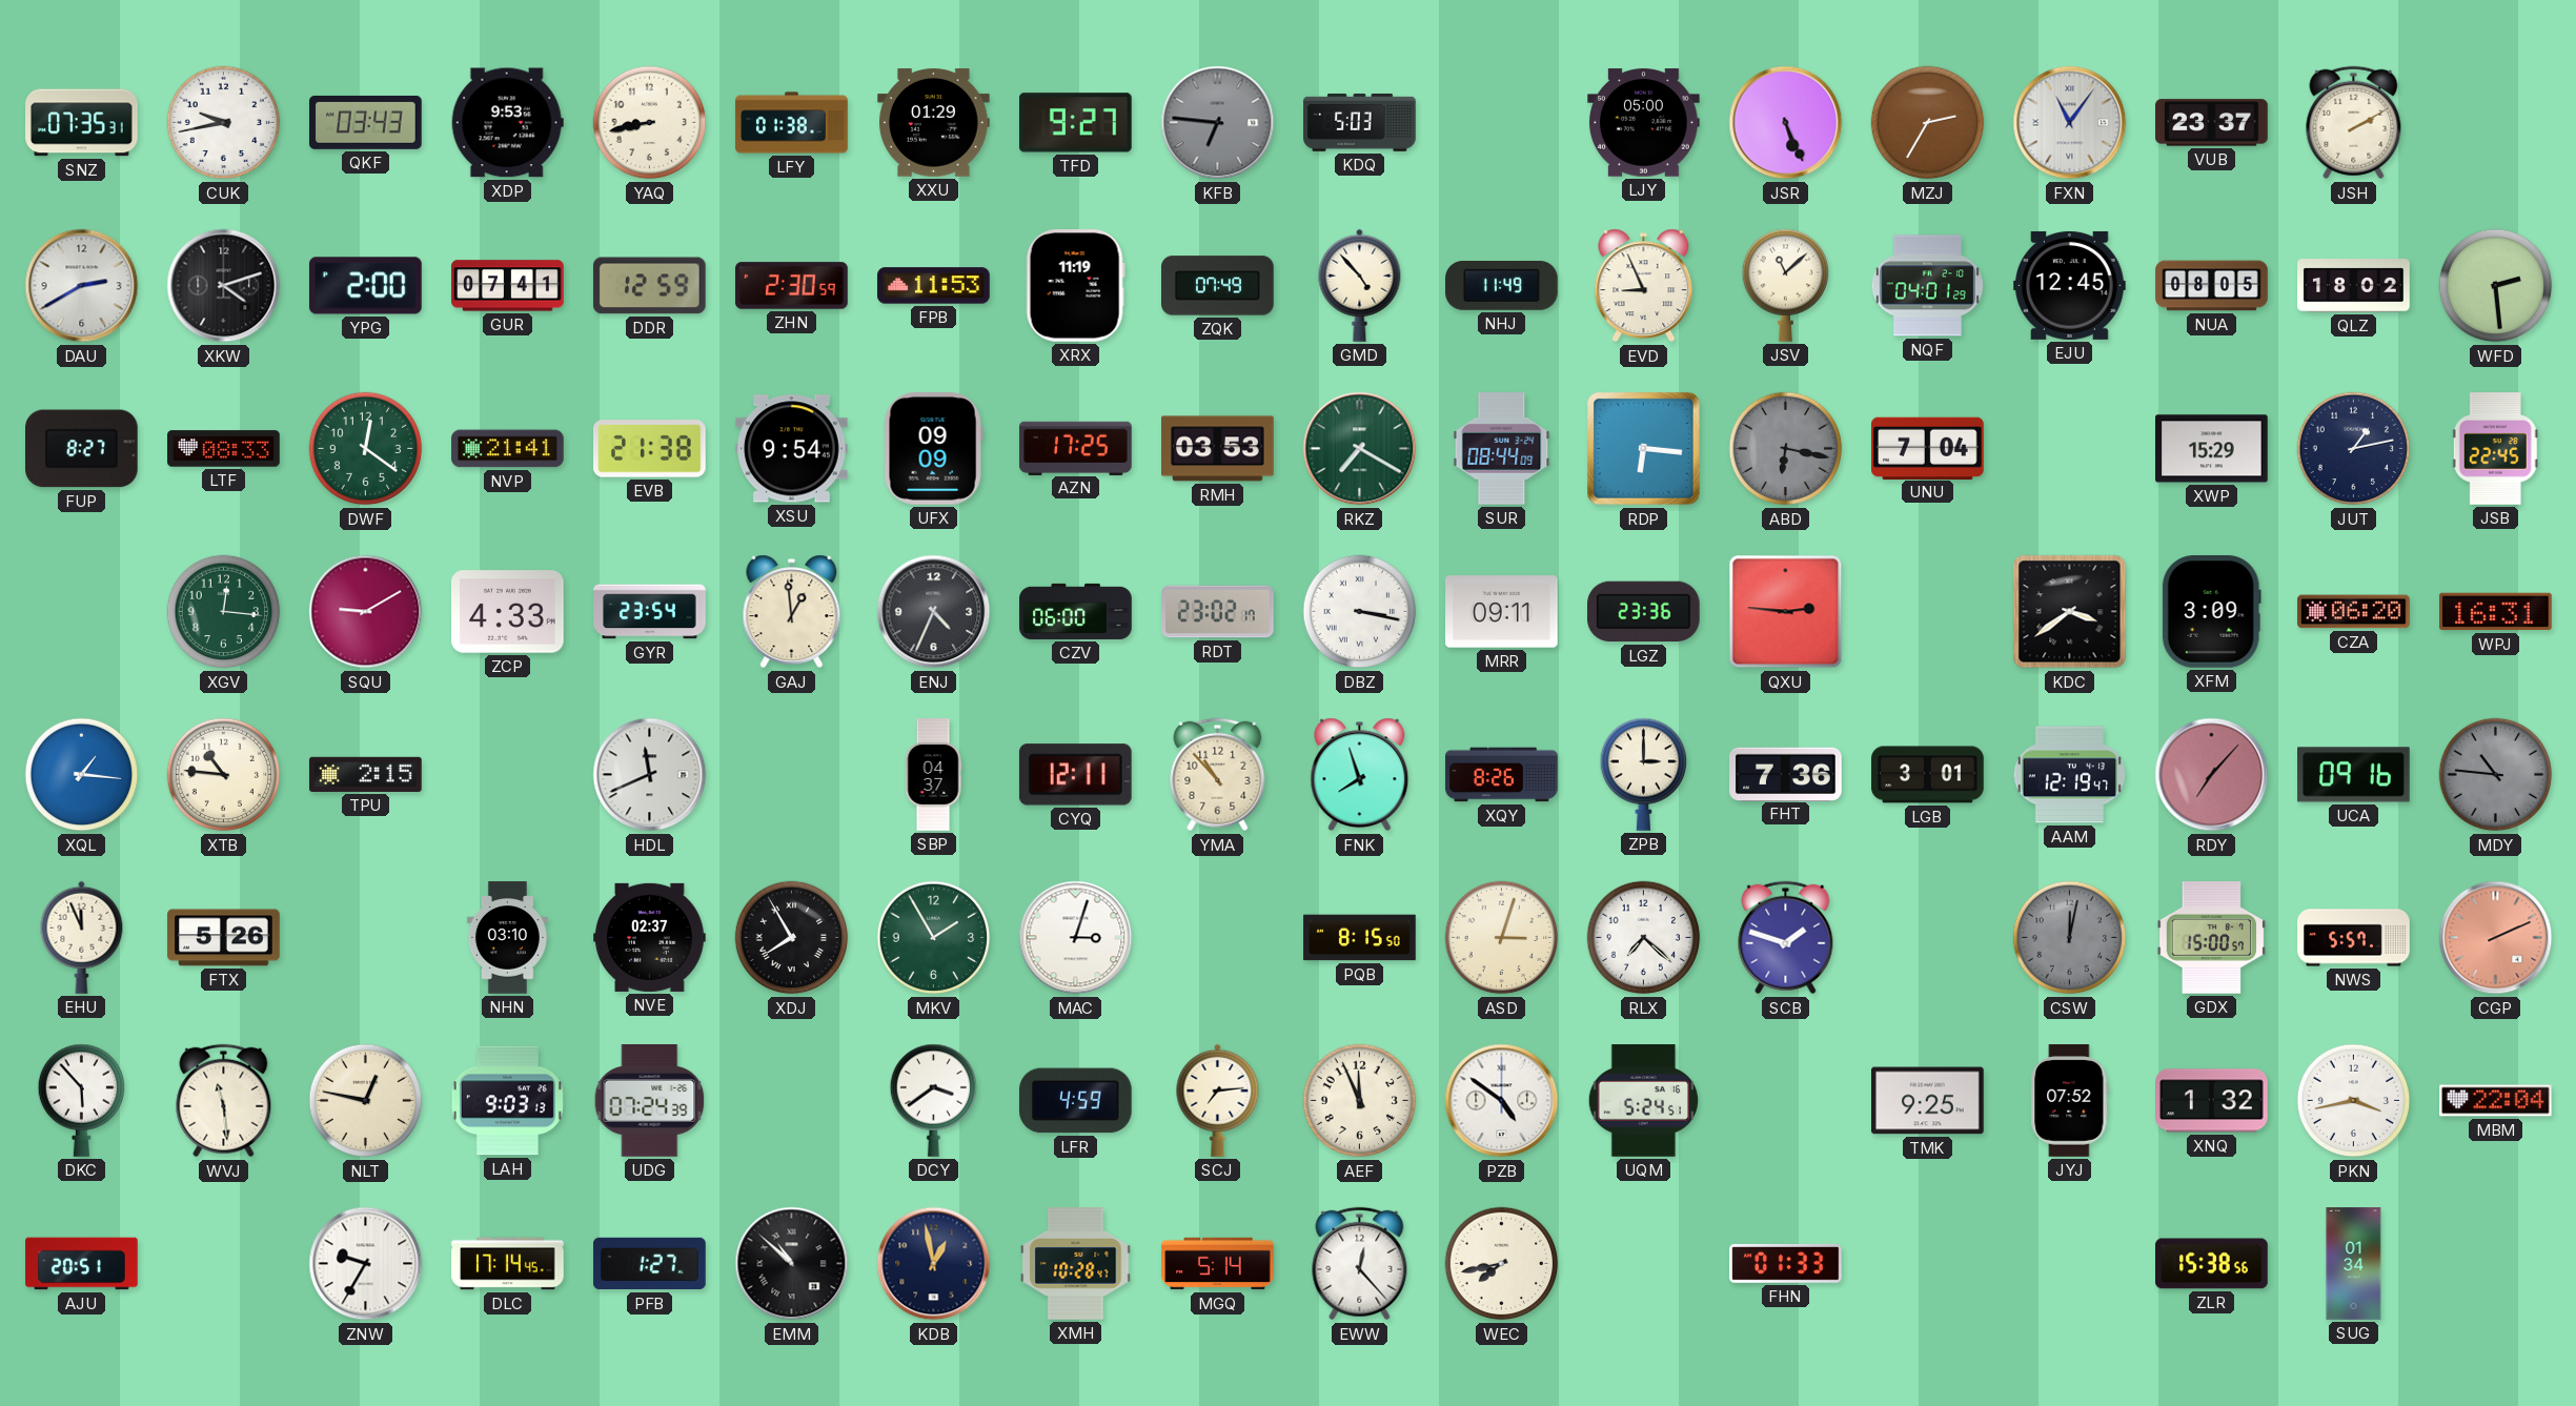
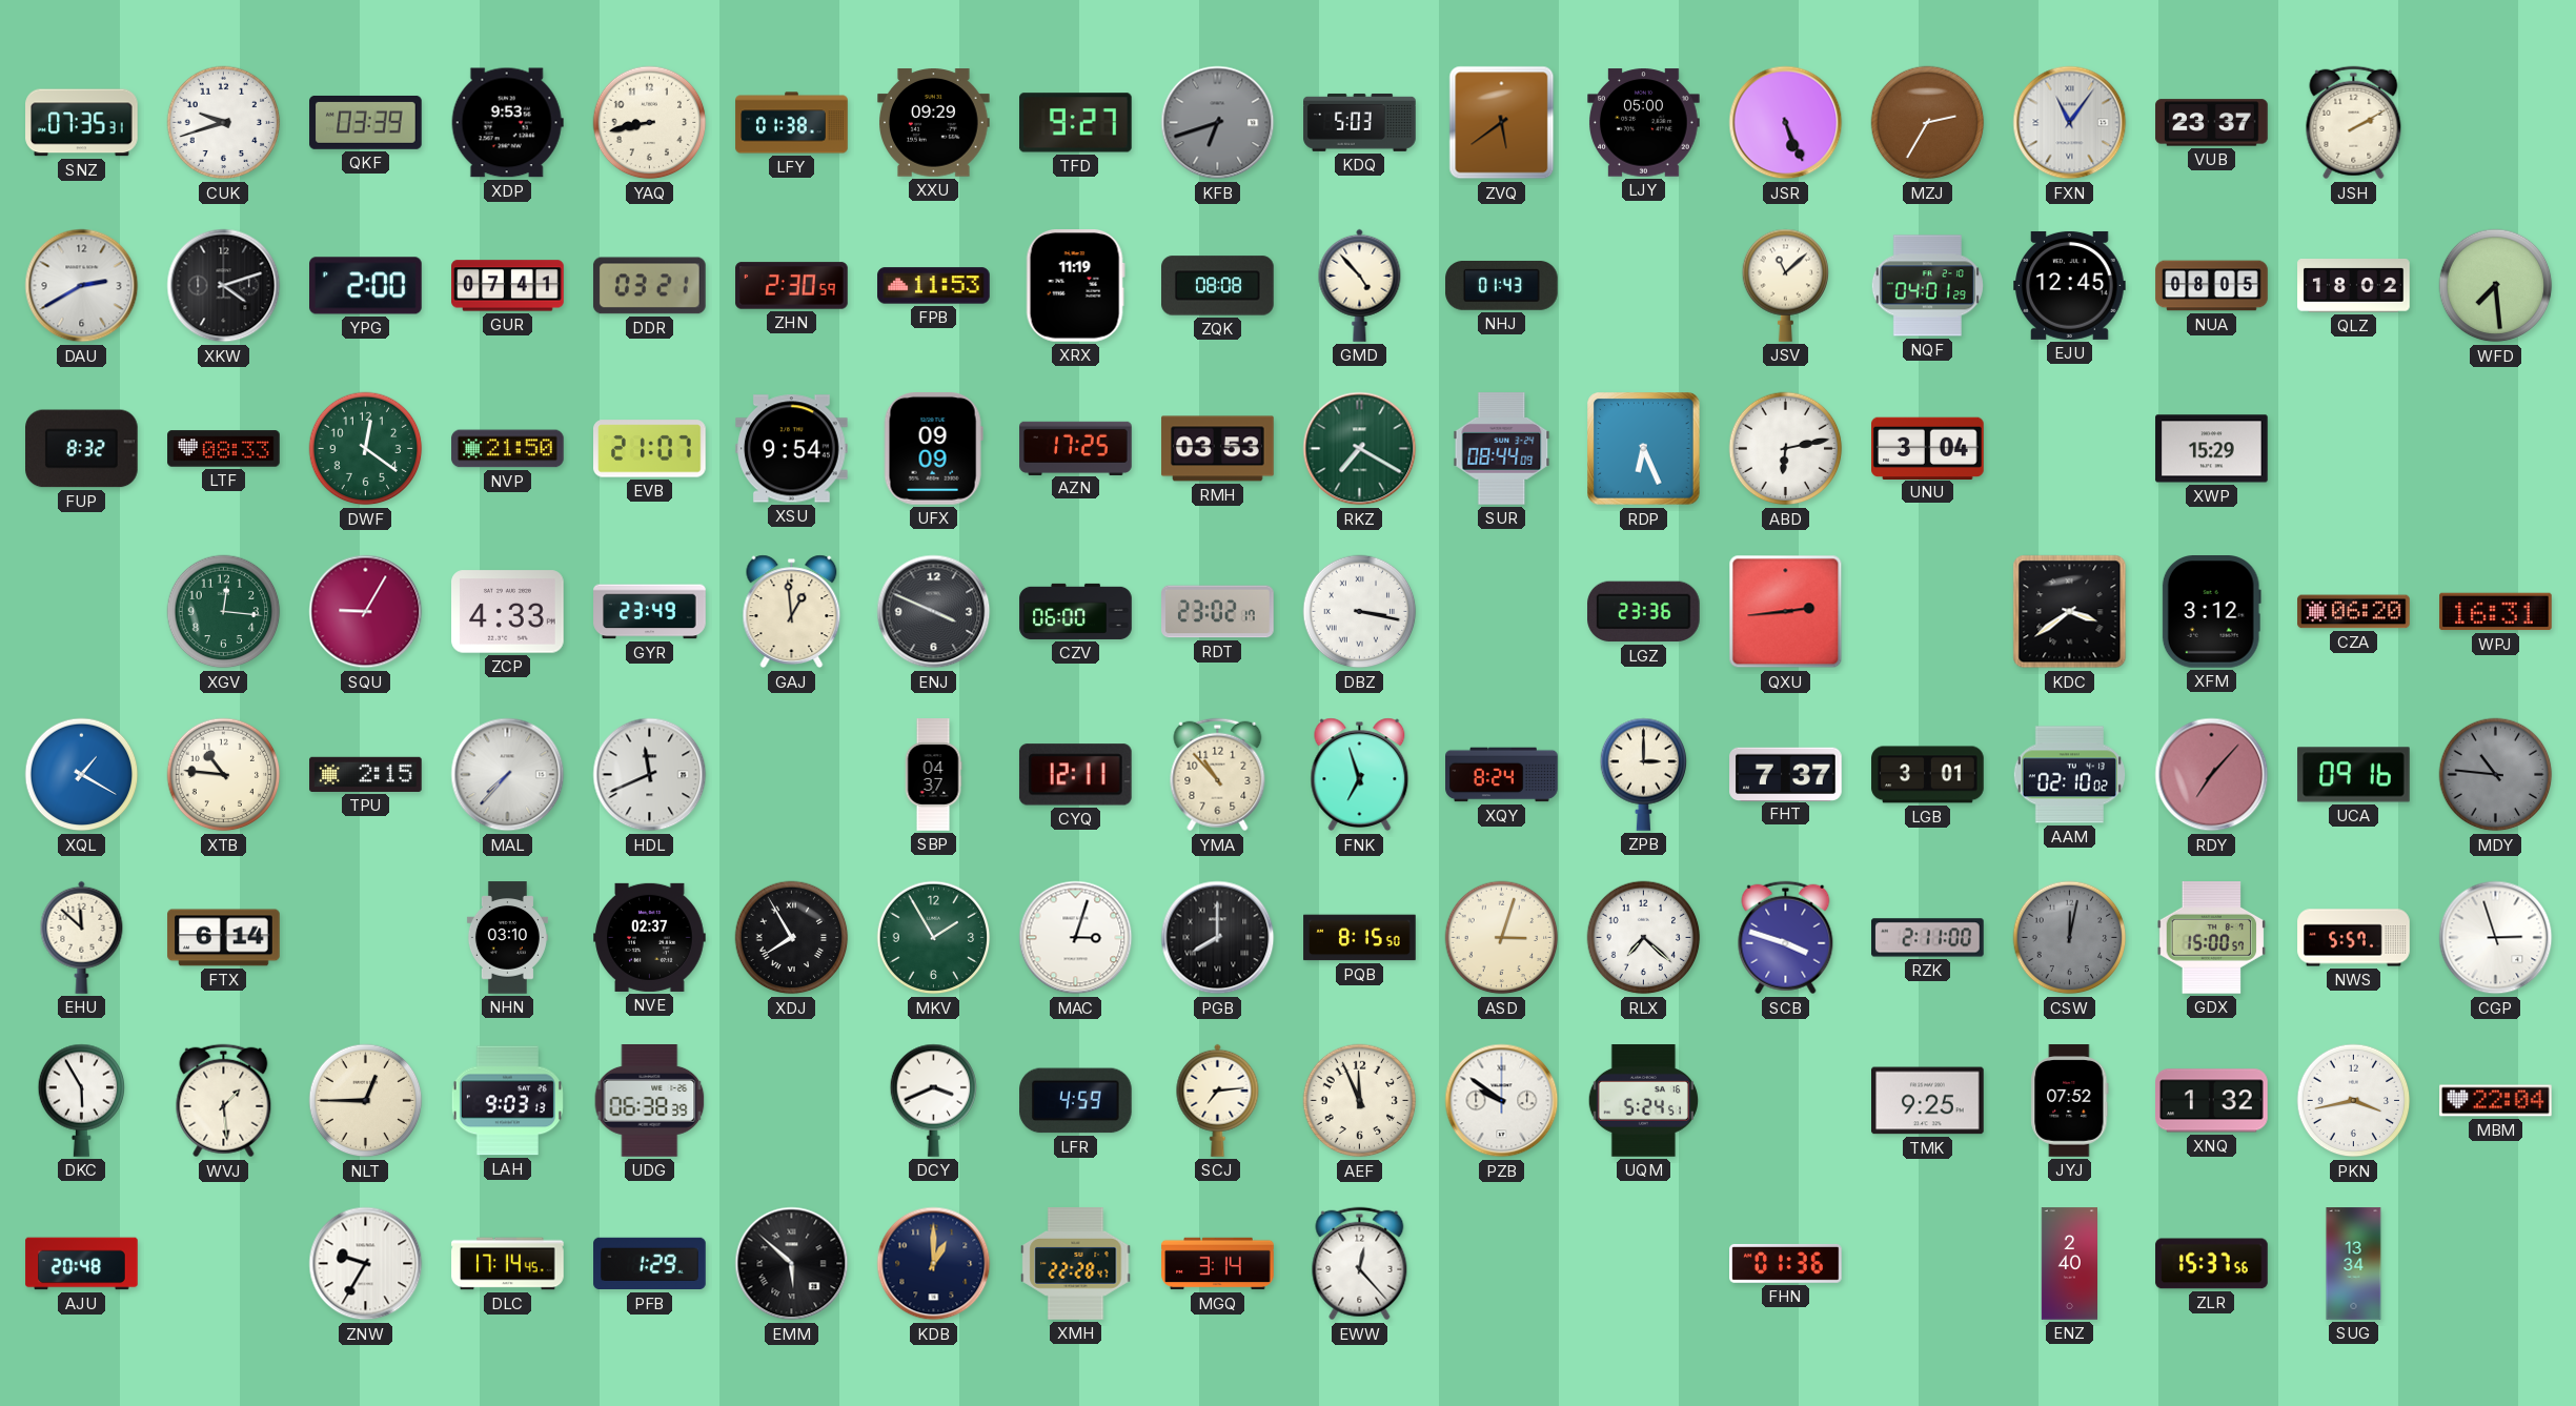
CUK: 9:43 -> 9:42 (224, 123)
QKF: 03:43 -> 03:39 (366, 122)
XXU: 01:29 -> 09:29 (934, 123)
KFB: 6:46 -> 6:42 (1218, 123)
ZVQ: none -> 5:39 (1502, 123)
DDR: 12:59 -> 03:21 (650, 286)
ZQK: 07:49 -> 08:08 (1218, 286)
NHJ: 11:49 -> 01:43 (1502, 286)
EVD: 8:56 -> none (1644, 286)
WFD: 2:29 -> 7:29 (2496, 286)
FUP: 8:27 -> 8:32 (82, 449)
NVP: 21:41 -> 21:50 (508, 449)
EVB: 21:38 -> 21:07 (650, 449)
RDP: 6:16 -> 6:26 (1644, 449)
ABD: 6:17 -> 6:13 (1786, 449)
ABD dial: grey -> white (1786, 449)
UNU: 7:04 -> 3:04 (1928, 448)
JUT: 1:13 -> none (2354, 449)
JSB: 22:45 -> none (2495, 449)
SQU: 9:10 -> 9:05 (366, 612)
GYR: 23:54 -> 23:49 (650, 612)
ENJ: 4:34 -> 3:49 (934, 612)
MRR: 09:11 -> none (1502, 612)
QXU: 2:46 -> 2:44 (1786, 612)
XFM: 3:09 -> 3:12 (2211, 612)
XQL: 1:16 -> 1:20 (82, 775)
MAL: none -> 7:37 (508, 775)
FNK: 7:57 -> 6:57 (1360, 775)
XQY: 8:26 -> 8:24 (1502, 775)
FHT: 7:36 -> 7:37 (1786, 774)
AAM: 12:19 -> 02:10 (2069, 775)
EHU: 11:56 -> 11:52 (82, 937)
FTX: 5:26 -> 6:14 (224, 938)
PGB: none -> 8:00 (1218, 938)
SCB: 1:48 -> 3:48 (1786, 938)
RZK: none -> 2:11 (1928, 938)
CGP: 2:11 -> 2:57 (2496, 938)
CGP dial: salmon -> white (2496, 938)
DKC: 5:53 -> 5:55 (82, 1100)
WVJ: 11:29 -> 1:29 (224, 1101)
NLT: 12:47 -> 12:45 (366, 1101)
UDG: 07:24 -> 06:38 (650, 1101)
DCY: 3:39 -> 3:41 (934, 1100)
PZB: 4:51 -> 9:51 (1502, 1101)
AJU: 20:51 -> 20:48 (82, 1264)
PFB: 1:27 -> 1:29 (650, 1264)
EMM: 10:52 -> 5:52 (792, 1264)
KDB: 12:58 -> 1:00 (934, 1264)
XMH: 10:28 -> 22:28 (1076, 1264)
MGQ: 5:14 -> 3:14 (1218, 1264)
WEC: 7:43 -> none (1502, 1264)
FHN: 01:33 -> 01:36 (1786, 1263)
ENZ: none -> 2:40 (2069, 1264)
ZLR: 15:38 -> 15:37 (2212, 1264)
SUG: 01:34 -> 13:34 (2354, 1264)
